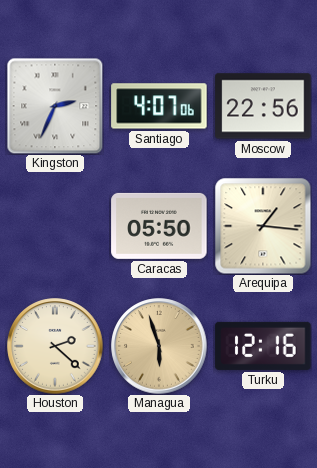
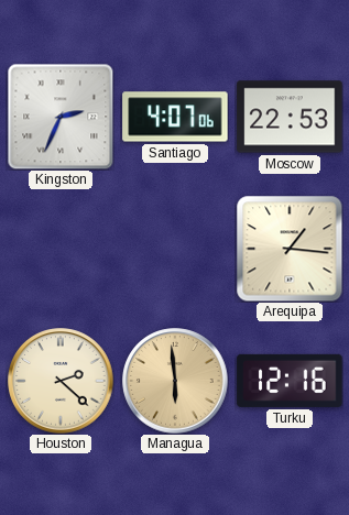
Moscow: 22:56 -> 22:53 (290, 117)
Caracas: 05:50 -> none (159, 226)
Managua: 5:57 -> 5:59 (175, 381)
